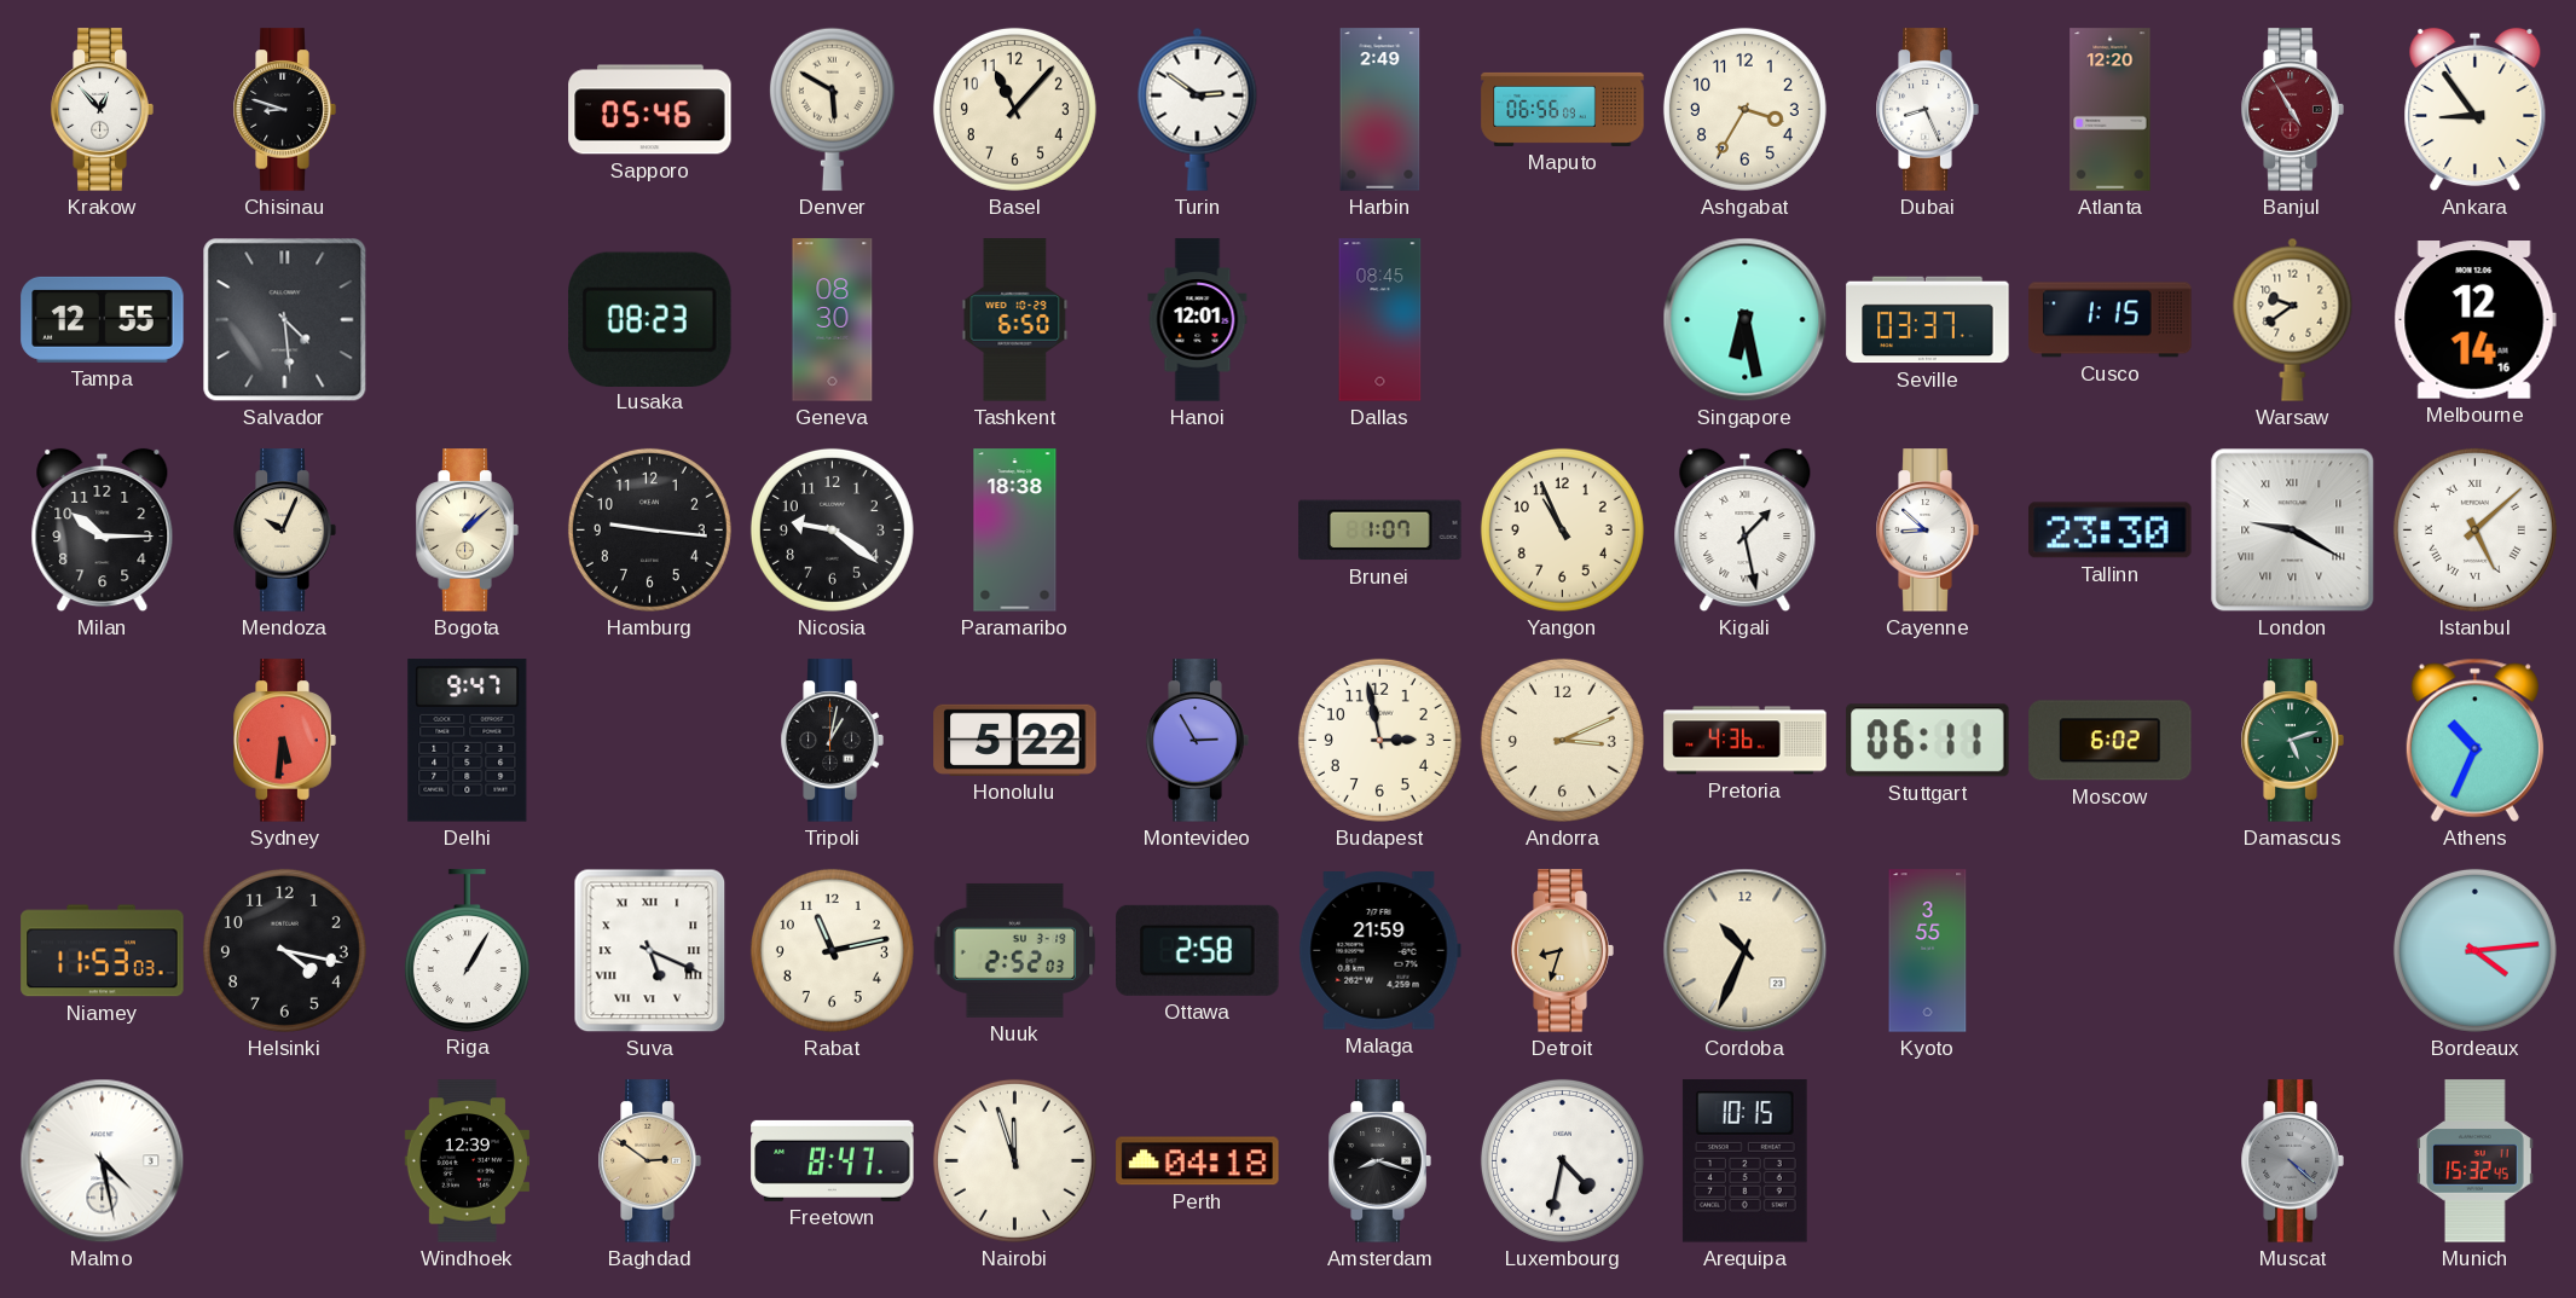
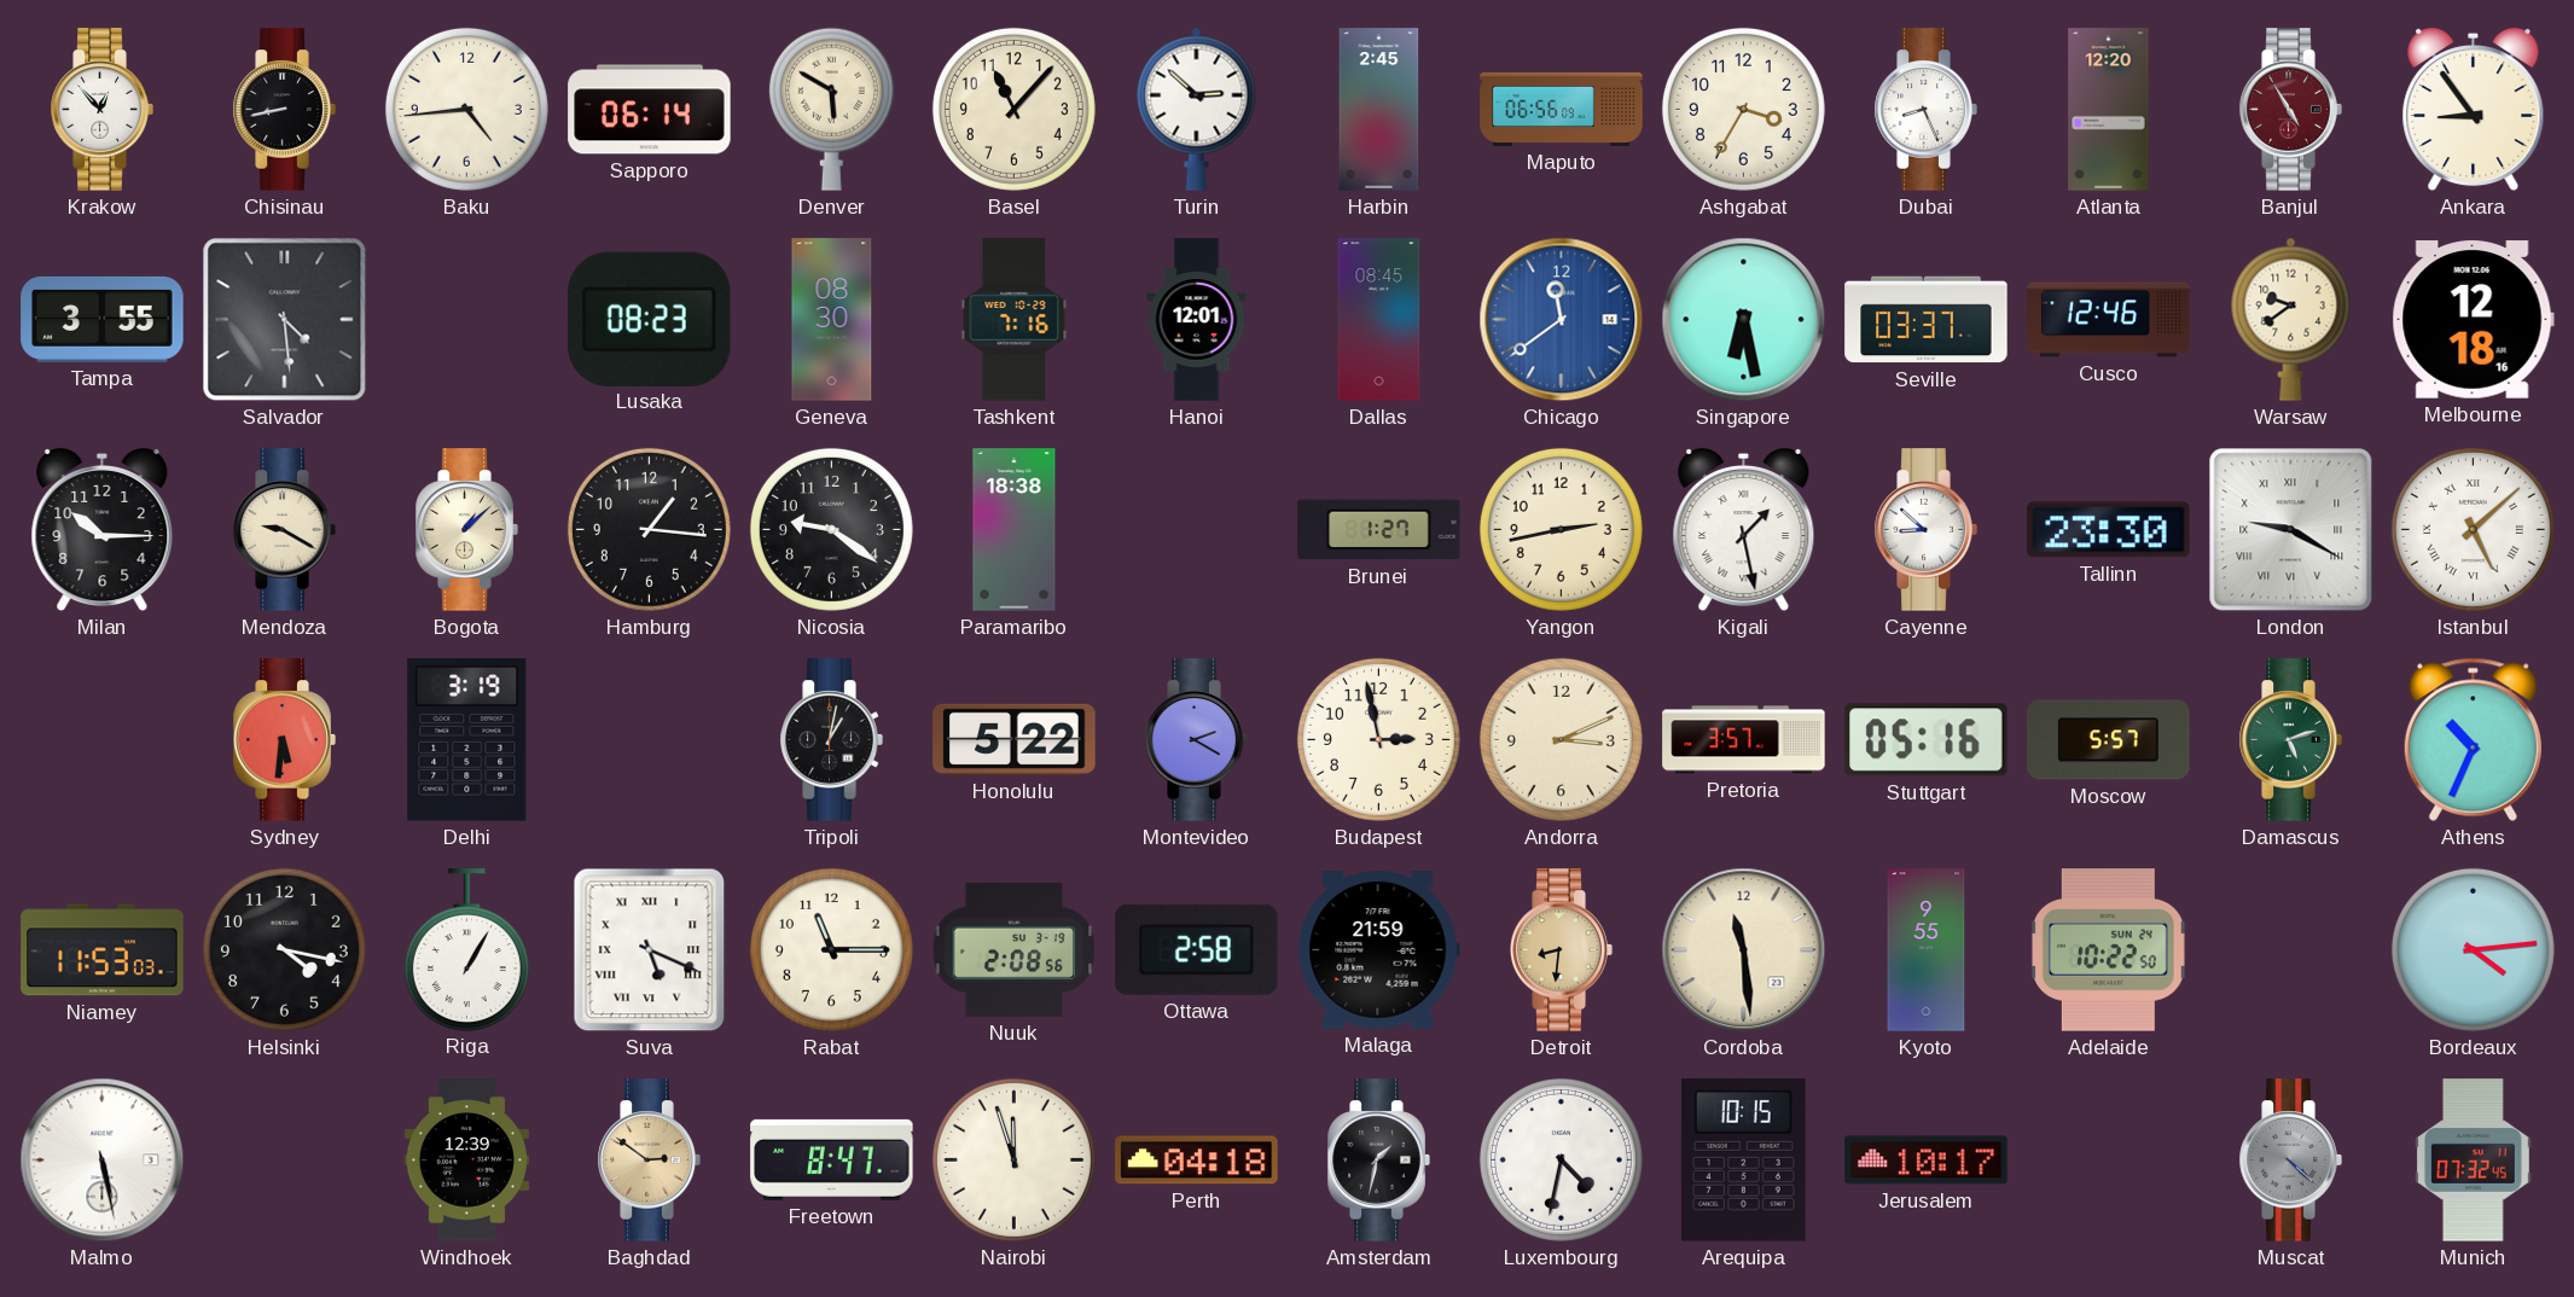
Chisinau: 8:48 -> 8:43 (284, 110)
Baku: none -> 4:44 (466, 109)
Sapporo: 05:46 -> 06:14 (650, 110)
Turin: 2:51 -> 2:52 (1197, 109)
Harbin: 2:49 -> 2:45 (1379, 110)
Tampa: 12:55 -> 3:55 (103, 319)
Tashkent: 6:50 -> 7:16 (1015, 320)
Chicago: none -> 11:39 (1562, 320)
Cusco: 1:15 -> 12:46 (2109, 320)
Melbourne: 12:14 -> 12:18 (2473, 320)
Mendoza: 10:04 -> 9:20 (284, 530)
Hamburg: 9:16 -> 1:16 (649, 529)
Brunei: 1:07 -> 1:27 (1379, 530)
Yangon: 10:56 -> 2:43 (1561, 529)
Delhi: 9:47 -> 3:19 (467, 740)
Montevideo: 2:55 -> 2:20 (1196, 740)
Pretoria: 4:36 -> 3:57 (1744, 740)
Stuttgart: 06:11 -> 05:16 (1927, 740)
Moscow: 6:02 -> 5:57 (2109, 740)
Rabat: 11:13 -> 11:15 (831, 949)
Nuuk: 2:52 -> 2:08 (1015, 949)
Detroit: 8:33 -> 8:31 (1561, 950)
Cordoba: 10:34 -> 11:29 (1744, 950)
Kyoto: 3:55 -> 9:55 (1927, 950)
Adelaide: none -> 10:22 (2108, 950)
Malmo: 4:28 -> 5:28 (103, 1161)
Amsterdam: 8:18 -> 1:32 (1378, 1161)
Jerusalem: none -> 10:17 (1927, 1161)
Munich: 15:32 -> 07:32 (2473, 1161)
